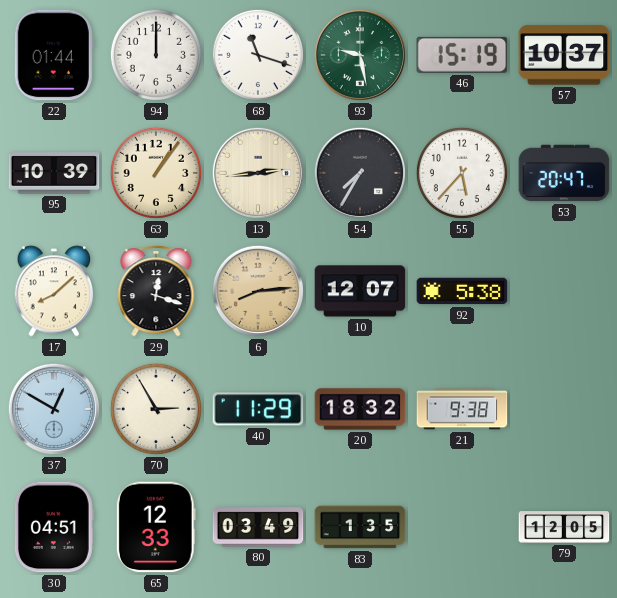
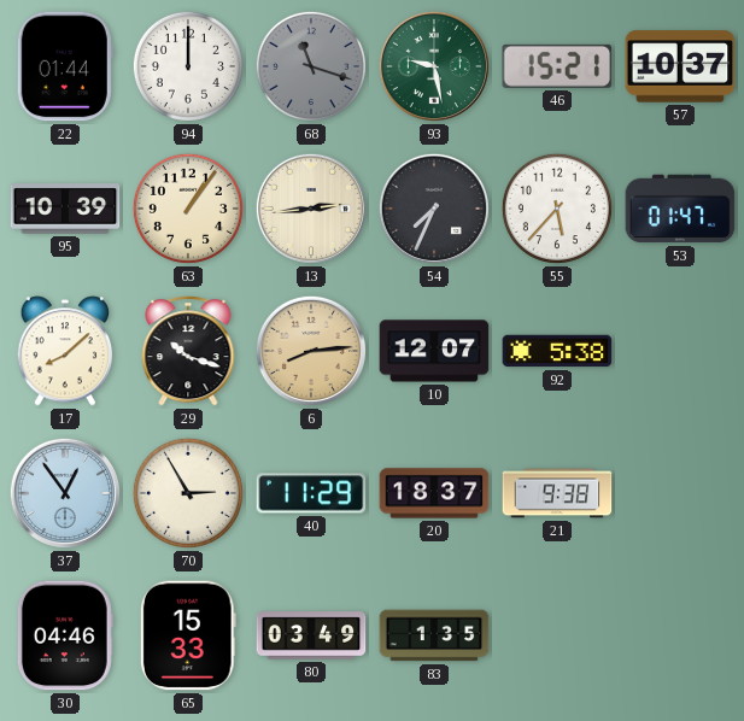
68 dial: white -> grey (311, 66)
46: 15:19 -> 15:21 (557, 66)
54: 7:35 -> 7:34 (434, 209)
53: 20:47 -> 01:47 (680, 209)
29: 12:18 -> 10:18 (188, 351)
37: 12:50 -> 12:54 (65, 493)
20: 18:32 -> 18:37 (434, 493)
30: 04:51 -> 04:46 (65, 635)
65: 12:33 -> 15:33 (188, 635)
79: 12:05 -> none (564, 527)
